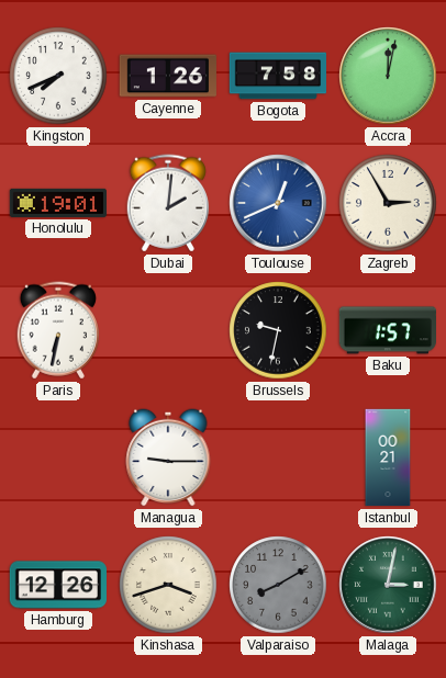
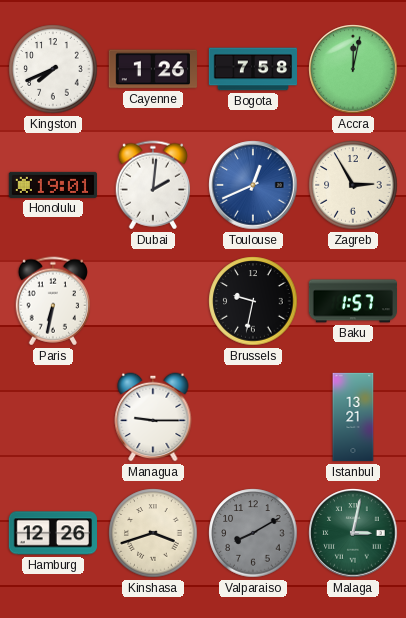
Istanbul: 00:21 -> 13:21 (353, 417)
